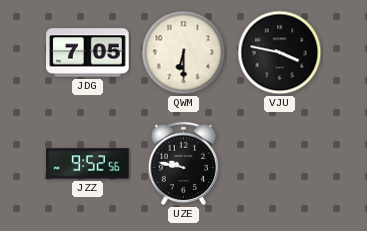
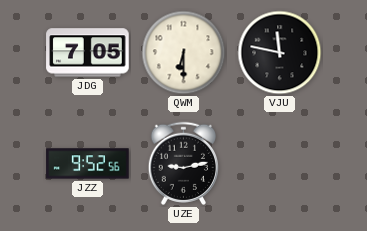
VJU: 3:47 -> 11:47 (280, 53)
UZE: 9:47 -> 9:13 (183, 163)
